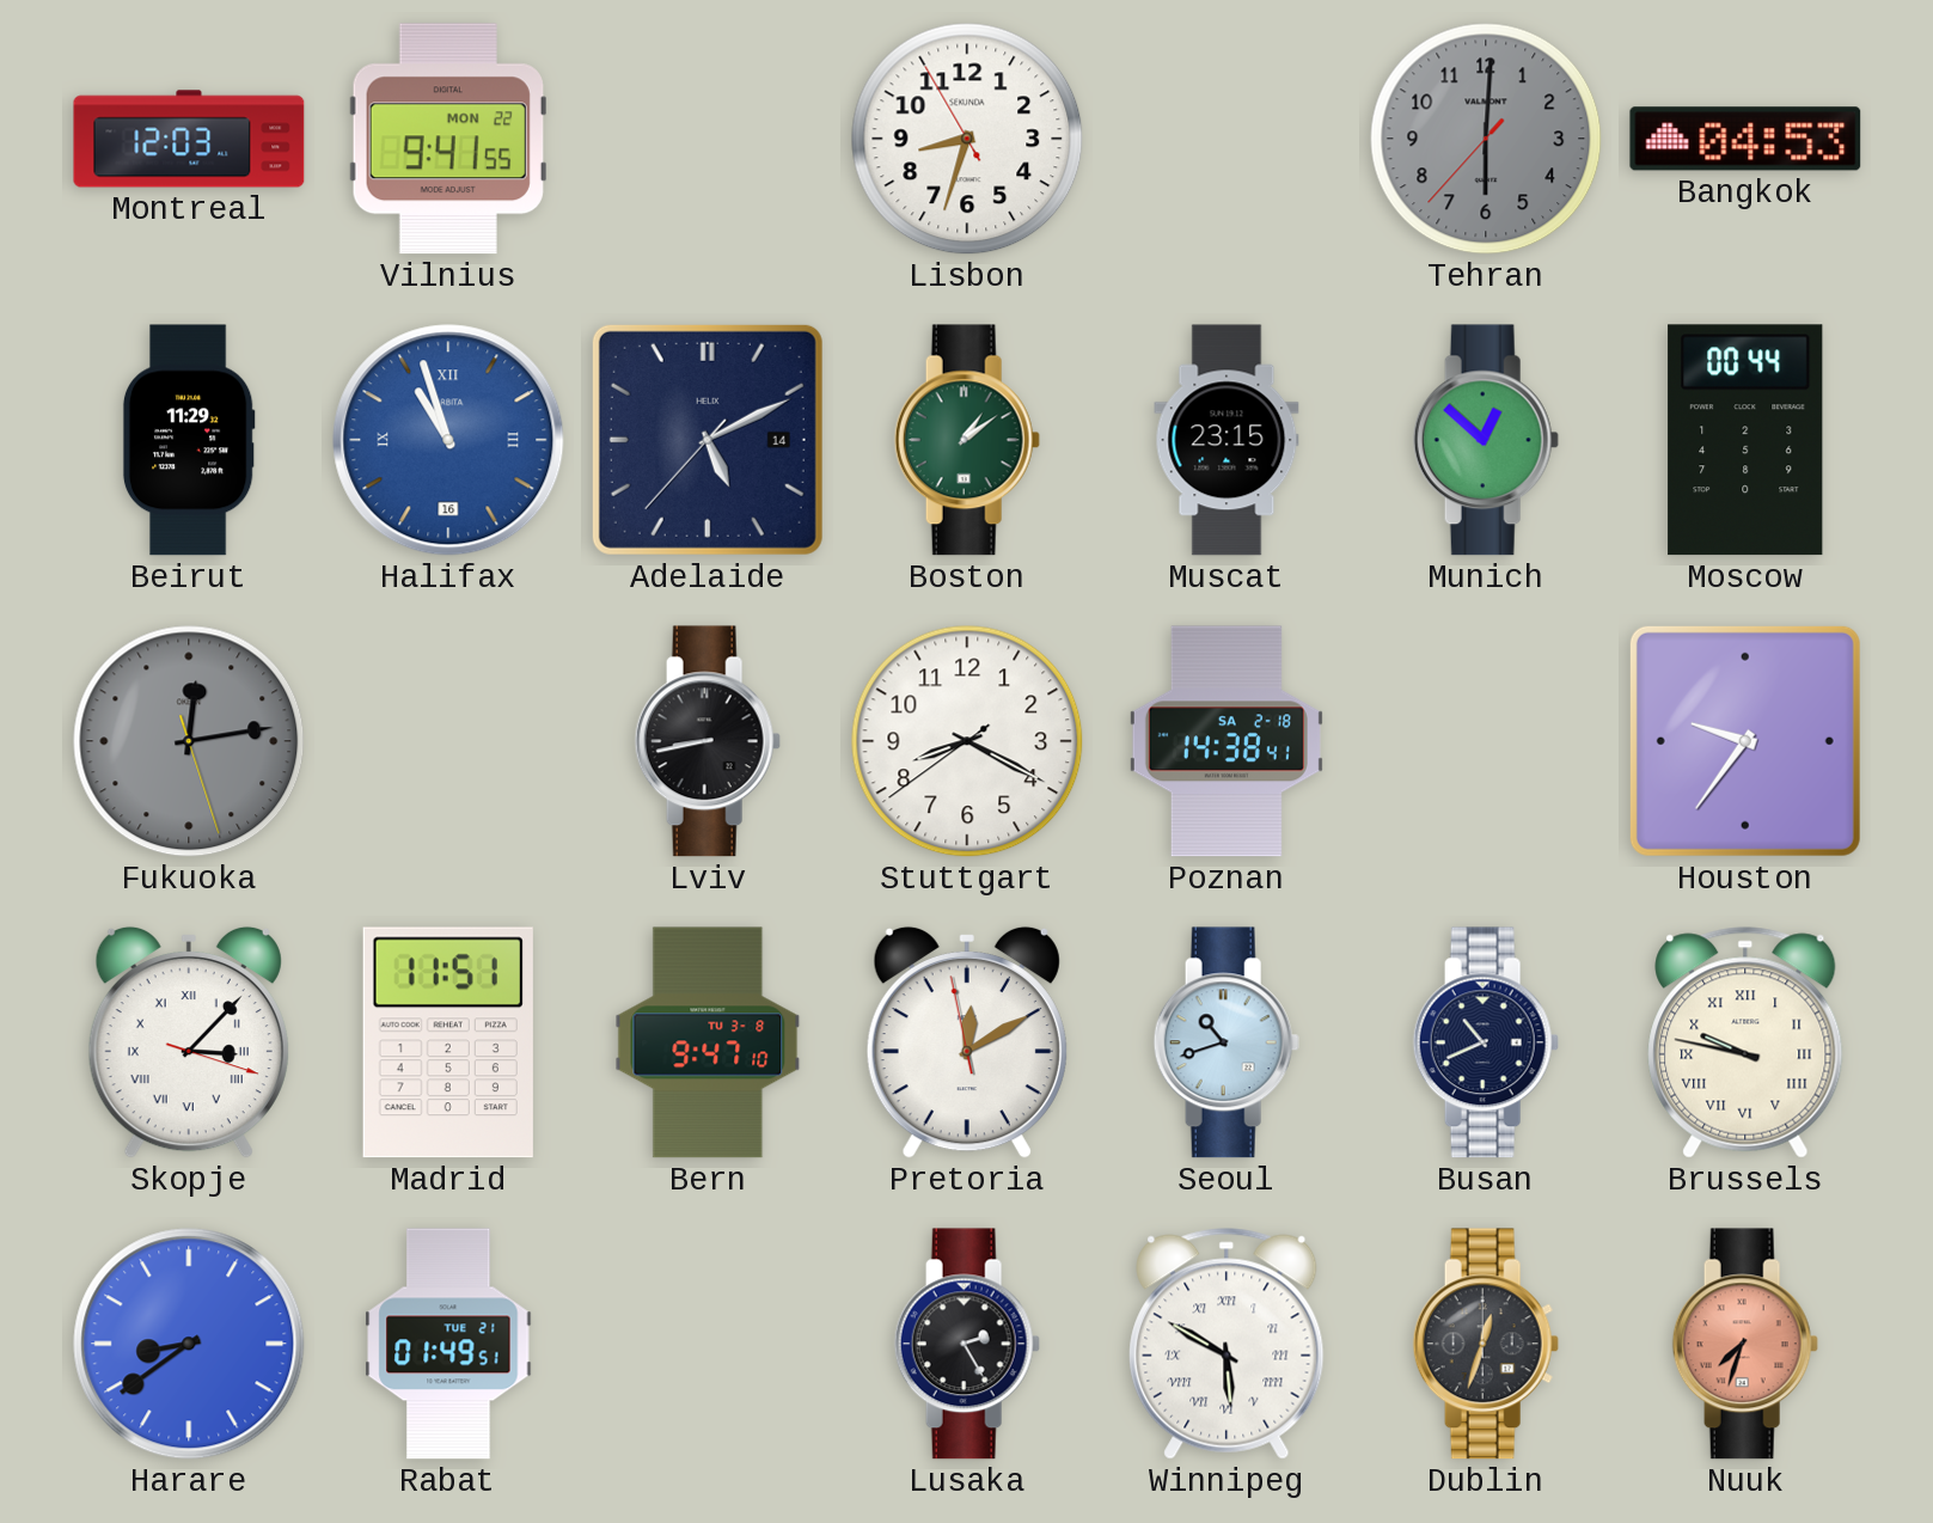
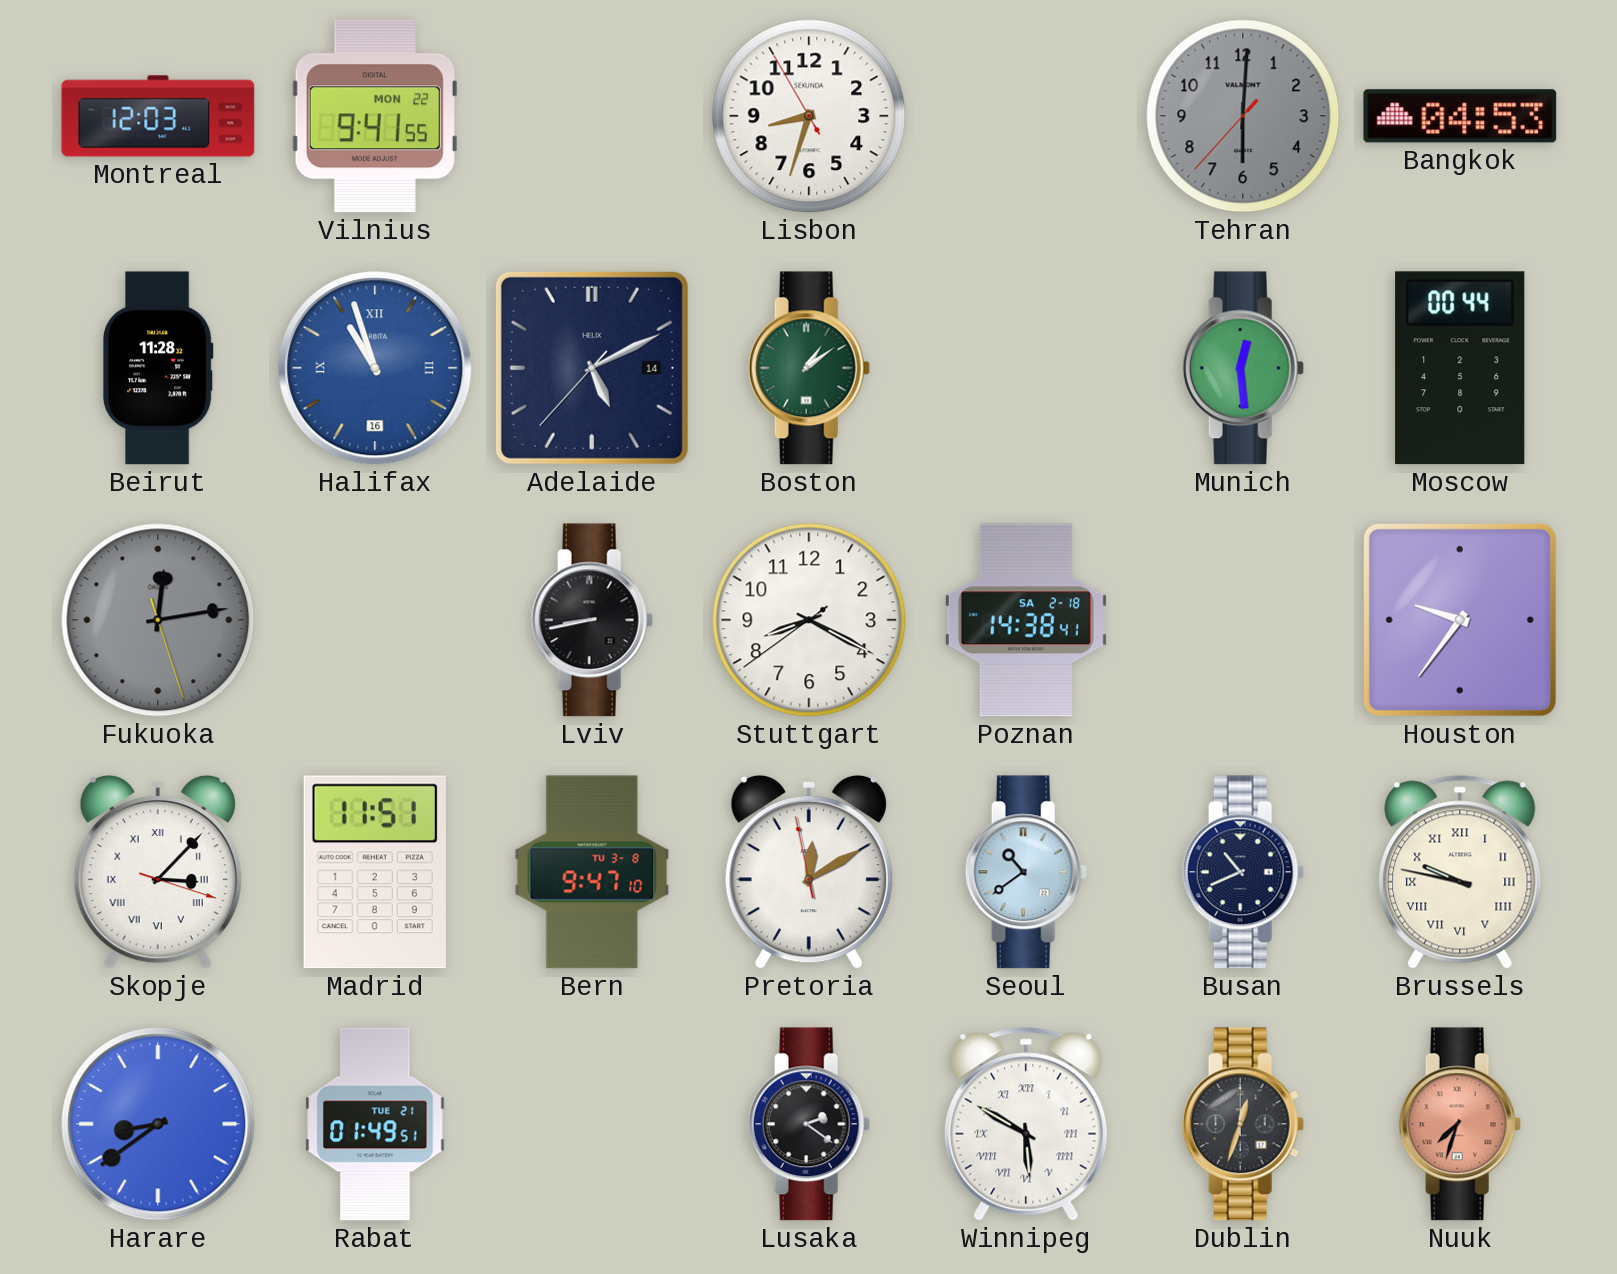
Beirut: 11:29 -> 11:28 (158, 368)
Muscat: 23:15 -> none (1227, 440)
Munich: 12:52 -> 12:29 (1243, 368)
Seoul: 10:42 -> 10:39 (1026, 872)
Lusaka: 2:25 -> 2:21 (809, 1124)
